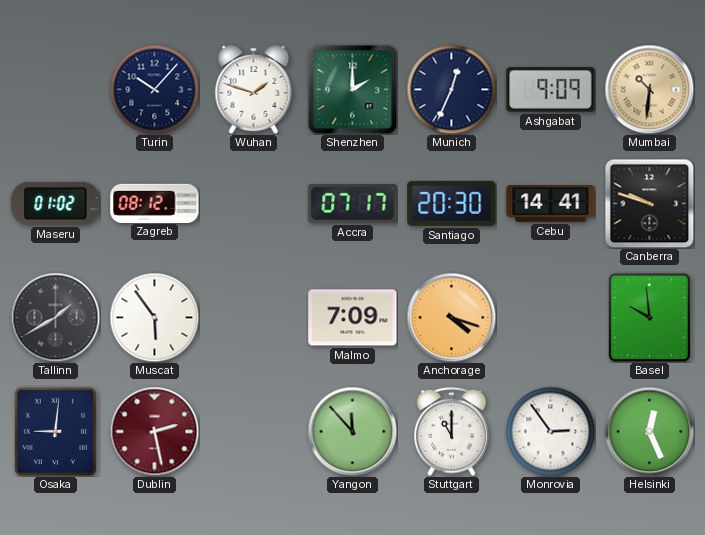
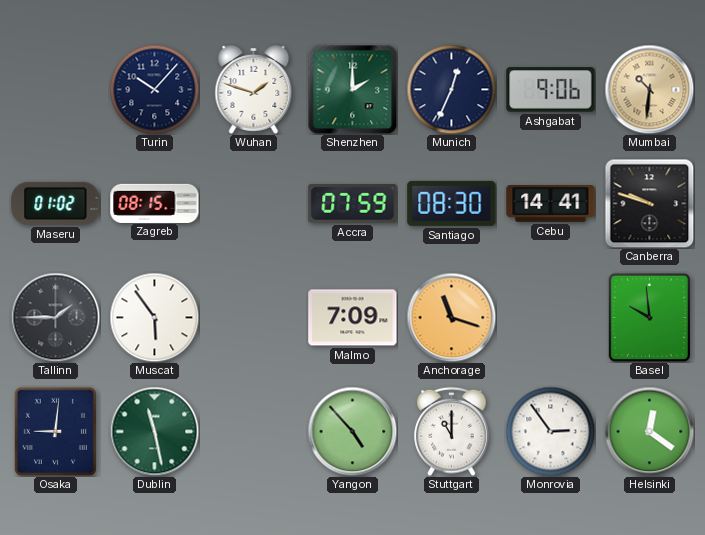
Ashgabat: 9:09 -> 9:06 (551, 90)
Zagreb: 08:12 -> 08:15 (155, 203)
Accra: 07:17 -> 07:59 (353, 204)
Santiago: 20:30 -> 08:30 (452, 203)
Tallinn: 1:40 -> 1:45 (55, 317)
Anchorage: 4:18 -> 11:18 (451, 317)
Dublin: 2:28 -> 11:28 (154, 431)
Dublin dial: burgundy -> green (154, 431)
Yangon: 11:53 -> 4:53 (352, 431)
Helsinki: 12:26 -> 12:21 (649, 431)
